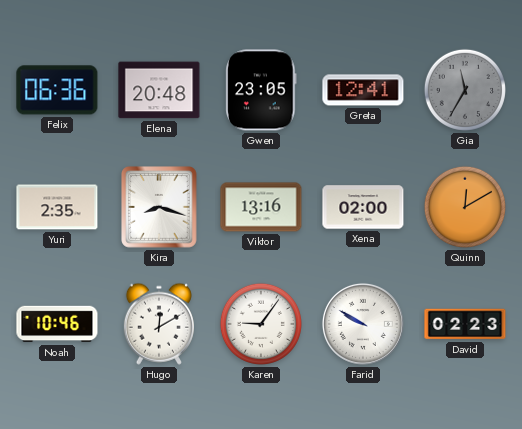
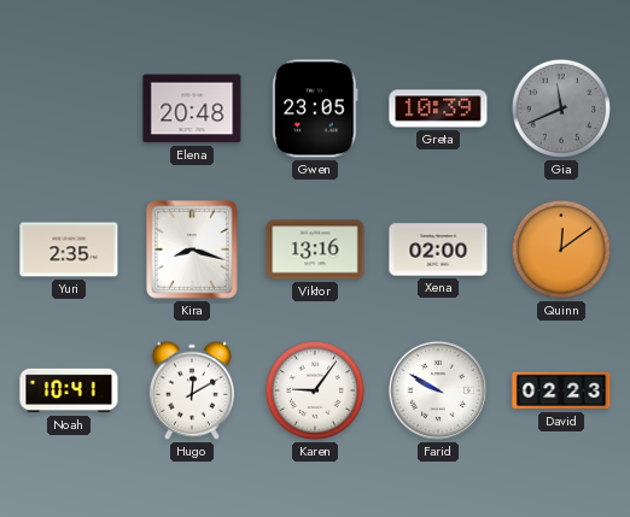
Felix: 06:36 -> none (57, 90)
Greta: 12:41 -> 10:39 (438, 108)
Gia: 11:35 -> 11:41 (561, 108)
Quinn: 12:10 -> 12:09 (561, 249)
Noah: 10:46 -> 10:41 (69, 390)
